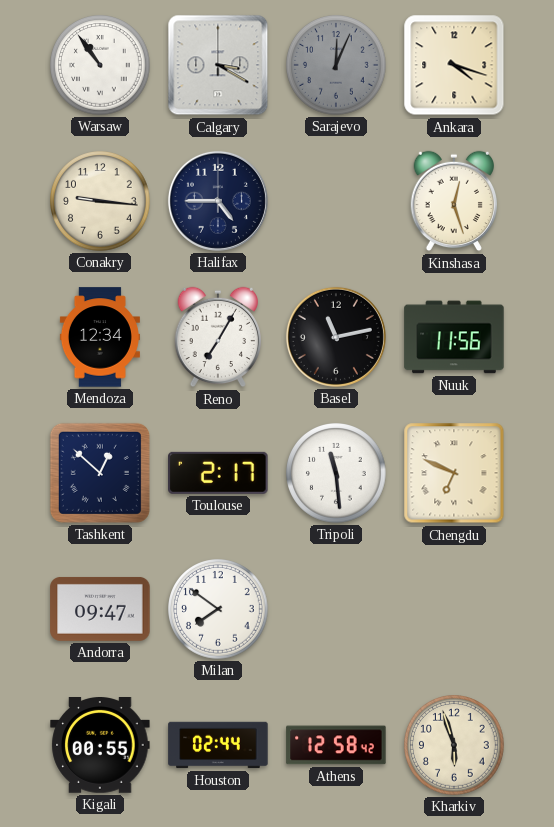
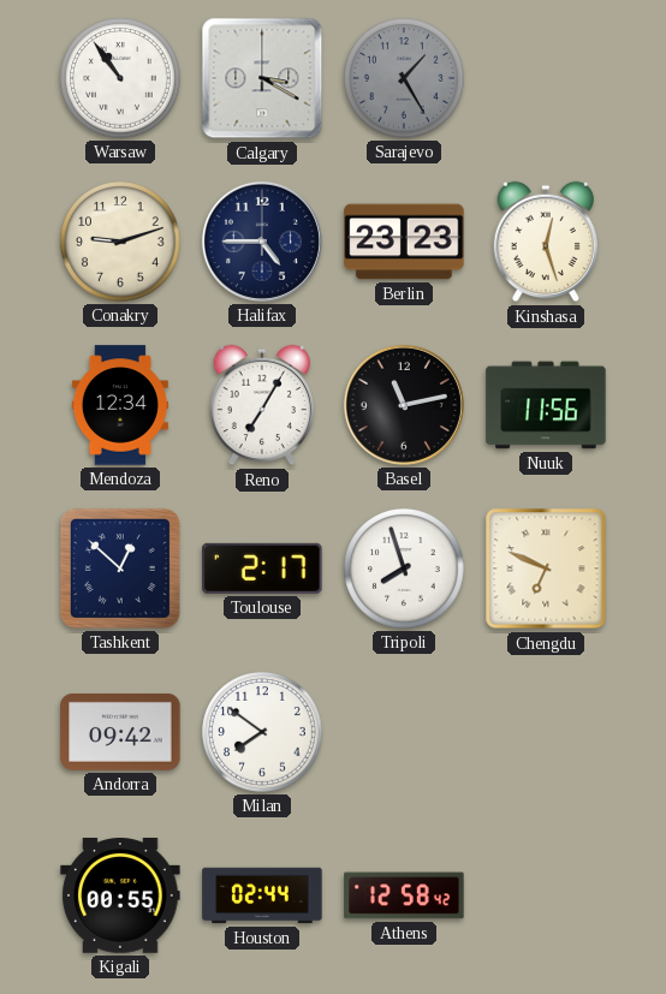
Sarajevo: 12:04 -> 1:25 (405, 79)
Ankara: 4:18 -> none (454, 65)
Conakry: 9:16 -> 9:12 (121, 243)
Berlin: none -> 23:23 (404, 242)
Tripoli: 11:29 -> 7:57 (405, 570)
Andorra: 09:47 -> 09:42 (120, 732)
Kharkiv: 5:57 -> none (455, 746)
